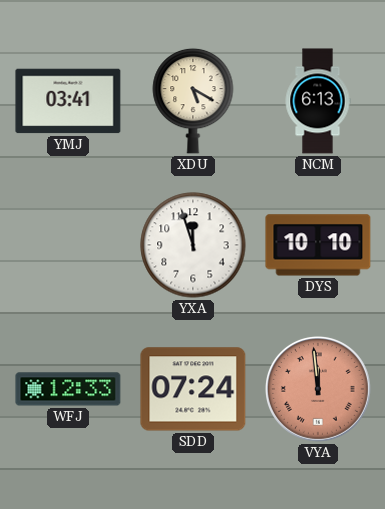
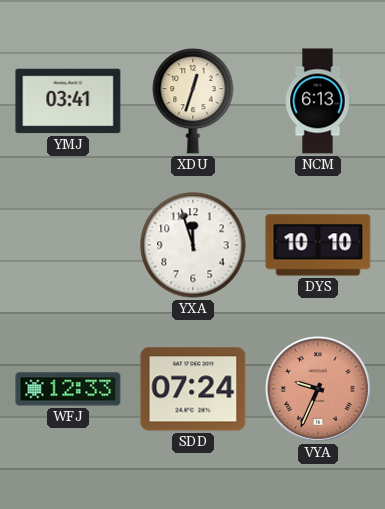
XDU: 5:20 -> 12:33 (193, 101)
VYA: 11:59 -> 9:34 (319, 390)
